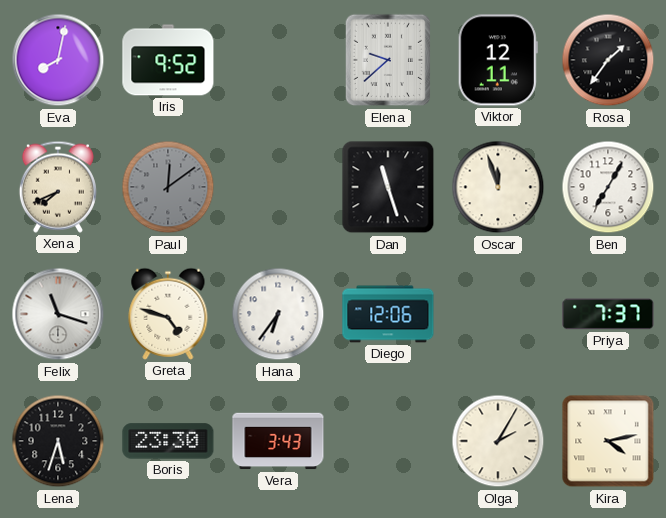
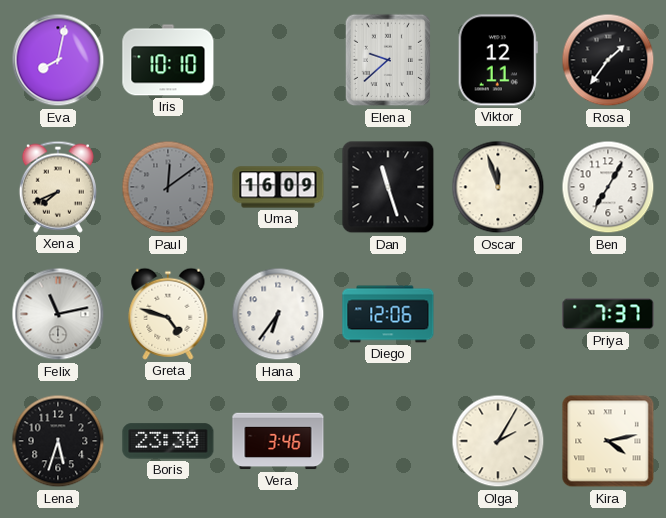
Iris: 9:52 -> 10:10 (168, 60)
Uma: none -> 16:09 (278, 187)
Felix: 11:18 -> 11:13 (58, 314)
Vera: 3:43 -> 3:46 (278, 441)
